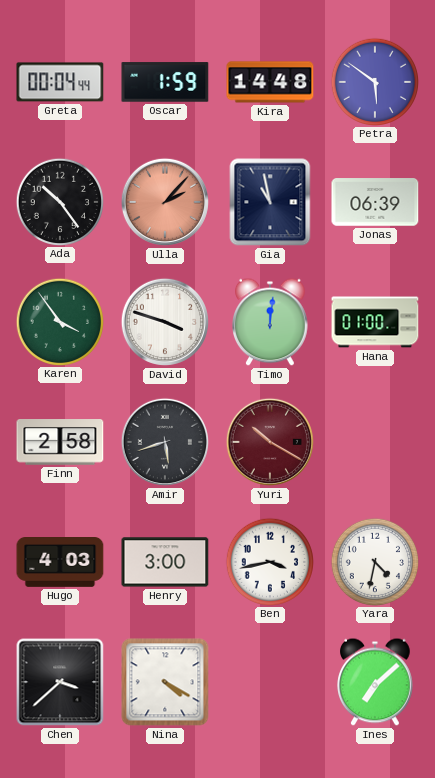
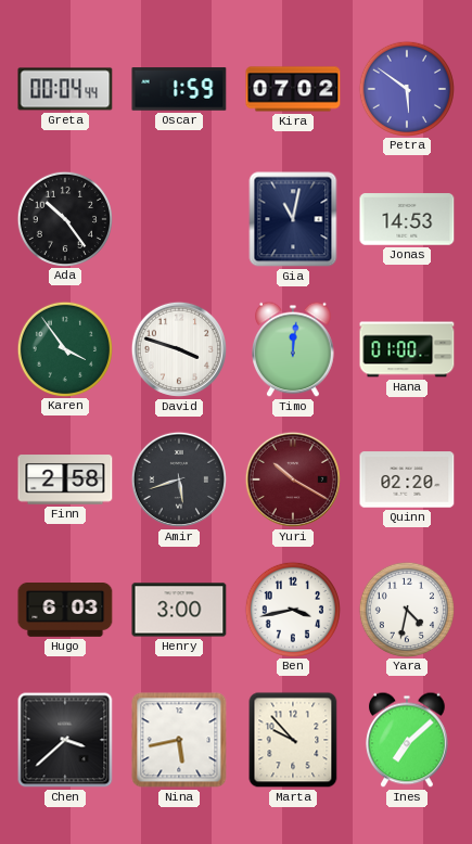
Kira: 14:48 -> 07:02 (293, 89)
Ulla: 2:07 -> none (165, 202)
Gia: 10:58 -> 11:02 (293, 219)
Jonas: 06:39 -> 14:53 (407, 219)
Quinn: none -> 02:20 (407, 479)
Hugo: 4:03 -> 6:03 (65, 611)
Nina: 4:20 -> 5:43 (179, 740)
Marta: none -> 9:53 (293, 740)
